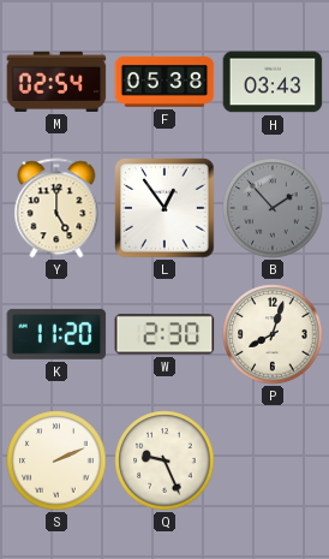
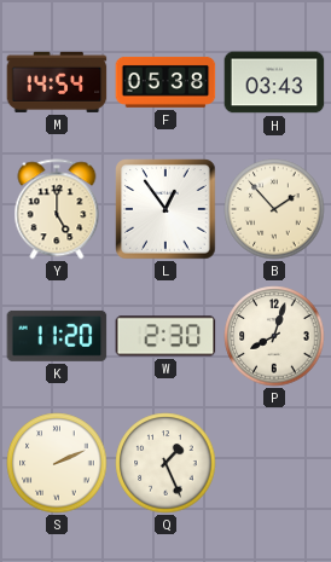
M: 02:54 -> 14:54 (57, 82)
B dial: grey -> cream (274, 209)
Q: 9:26 -> 1:26 (165, 463)
